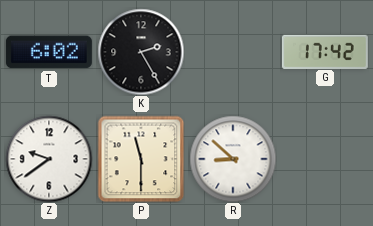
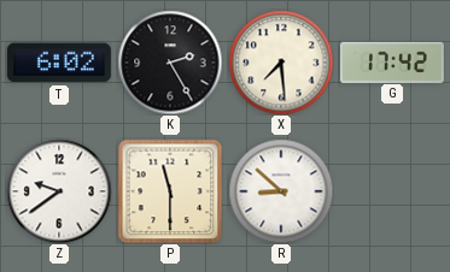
X: none -> 7:29 (281, 63)
